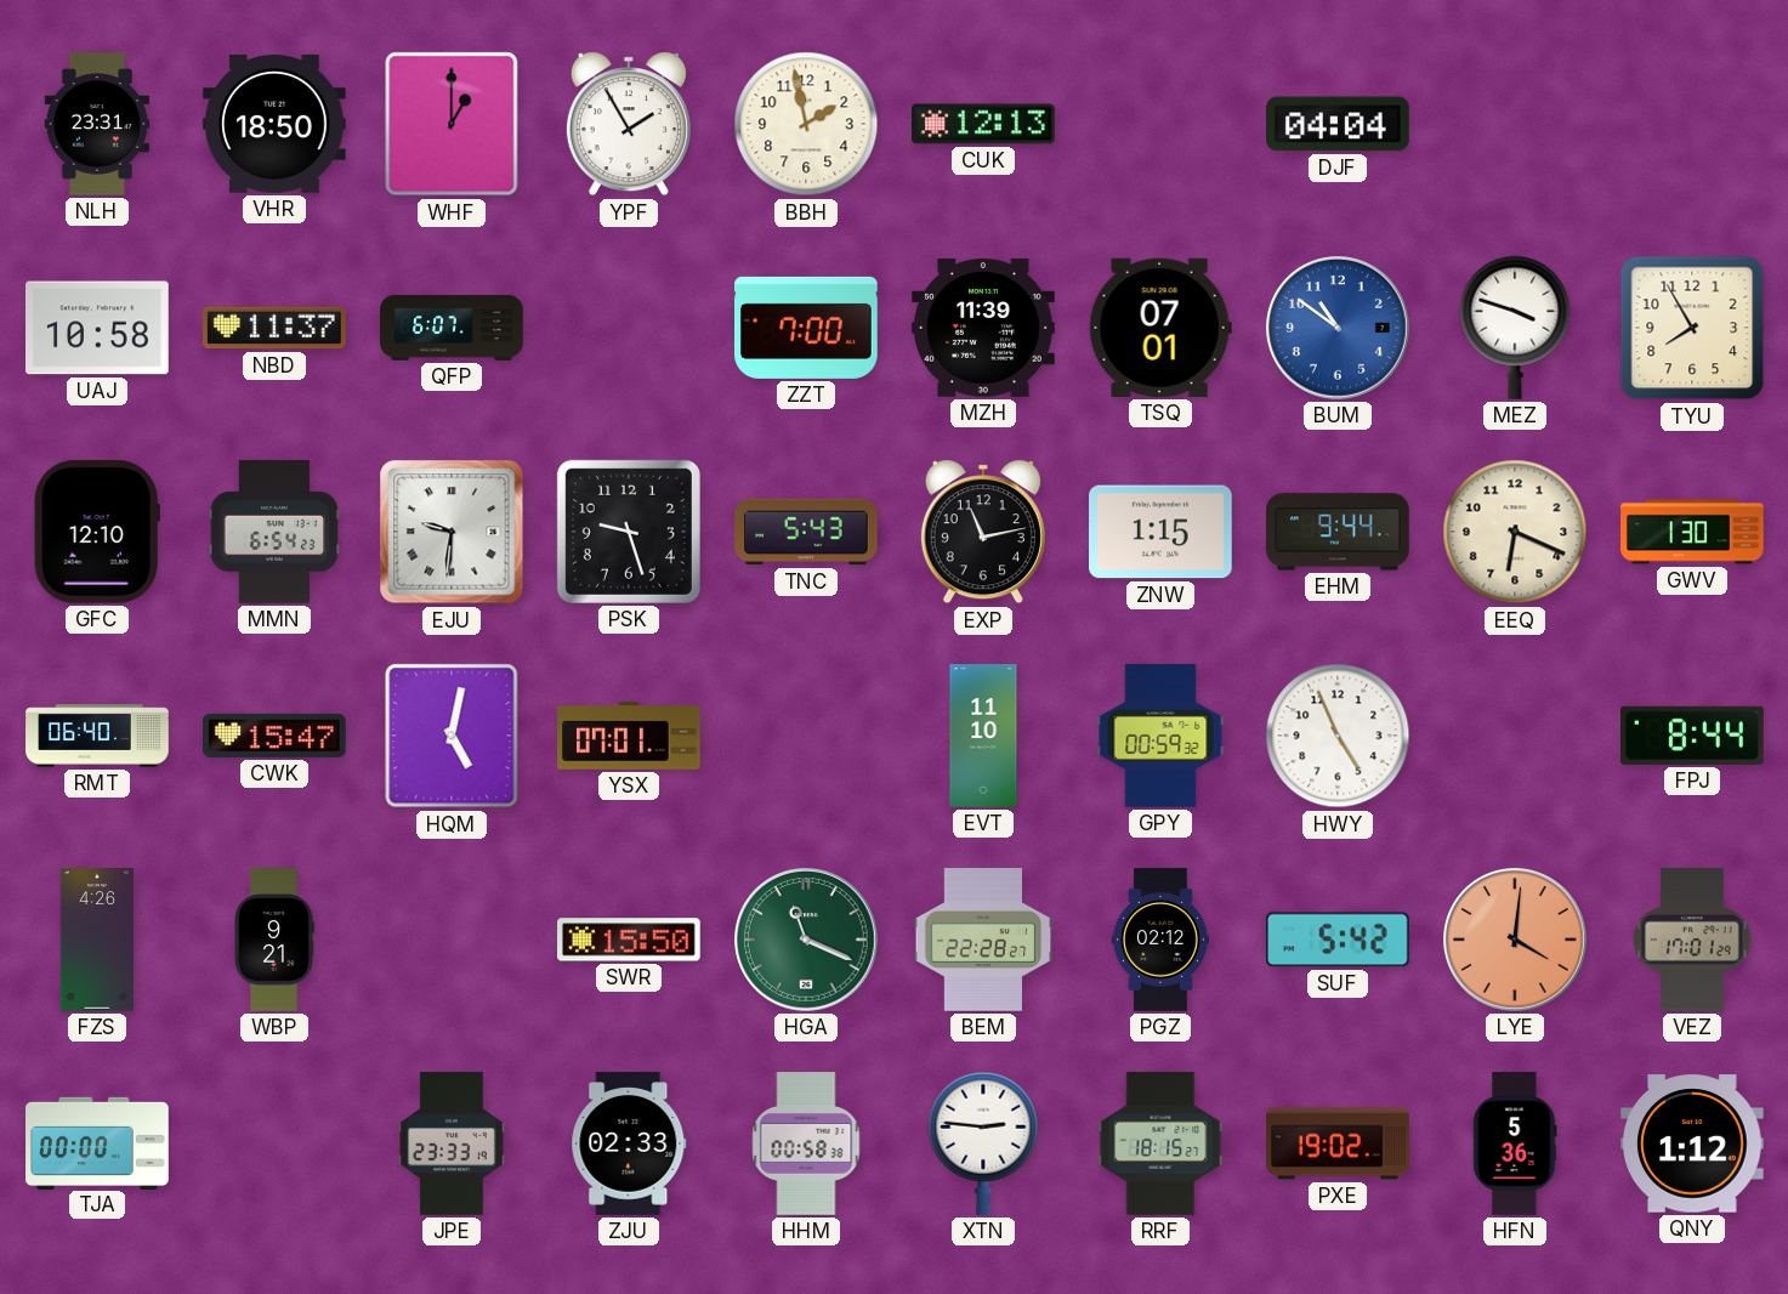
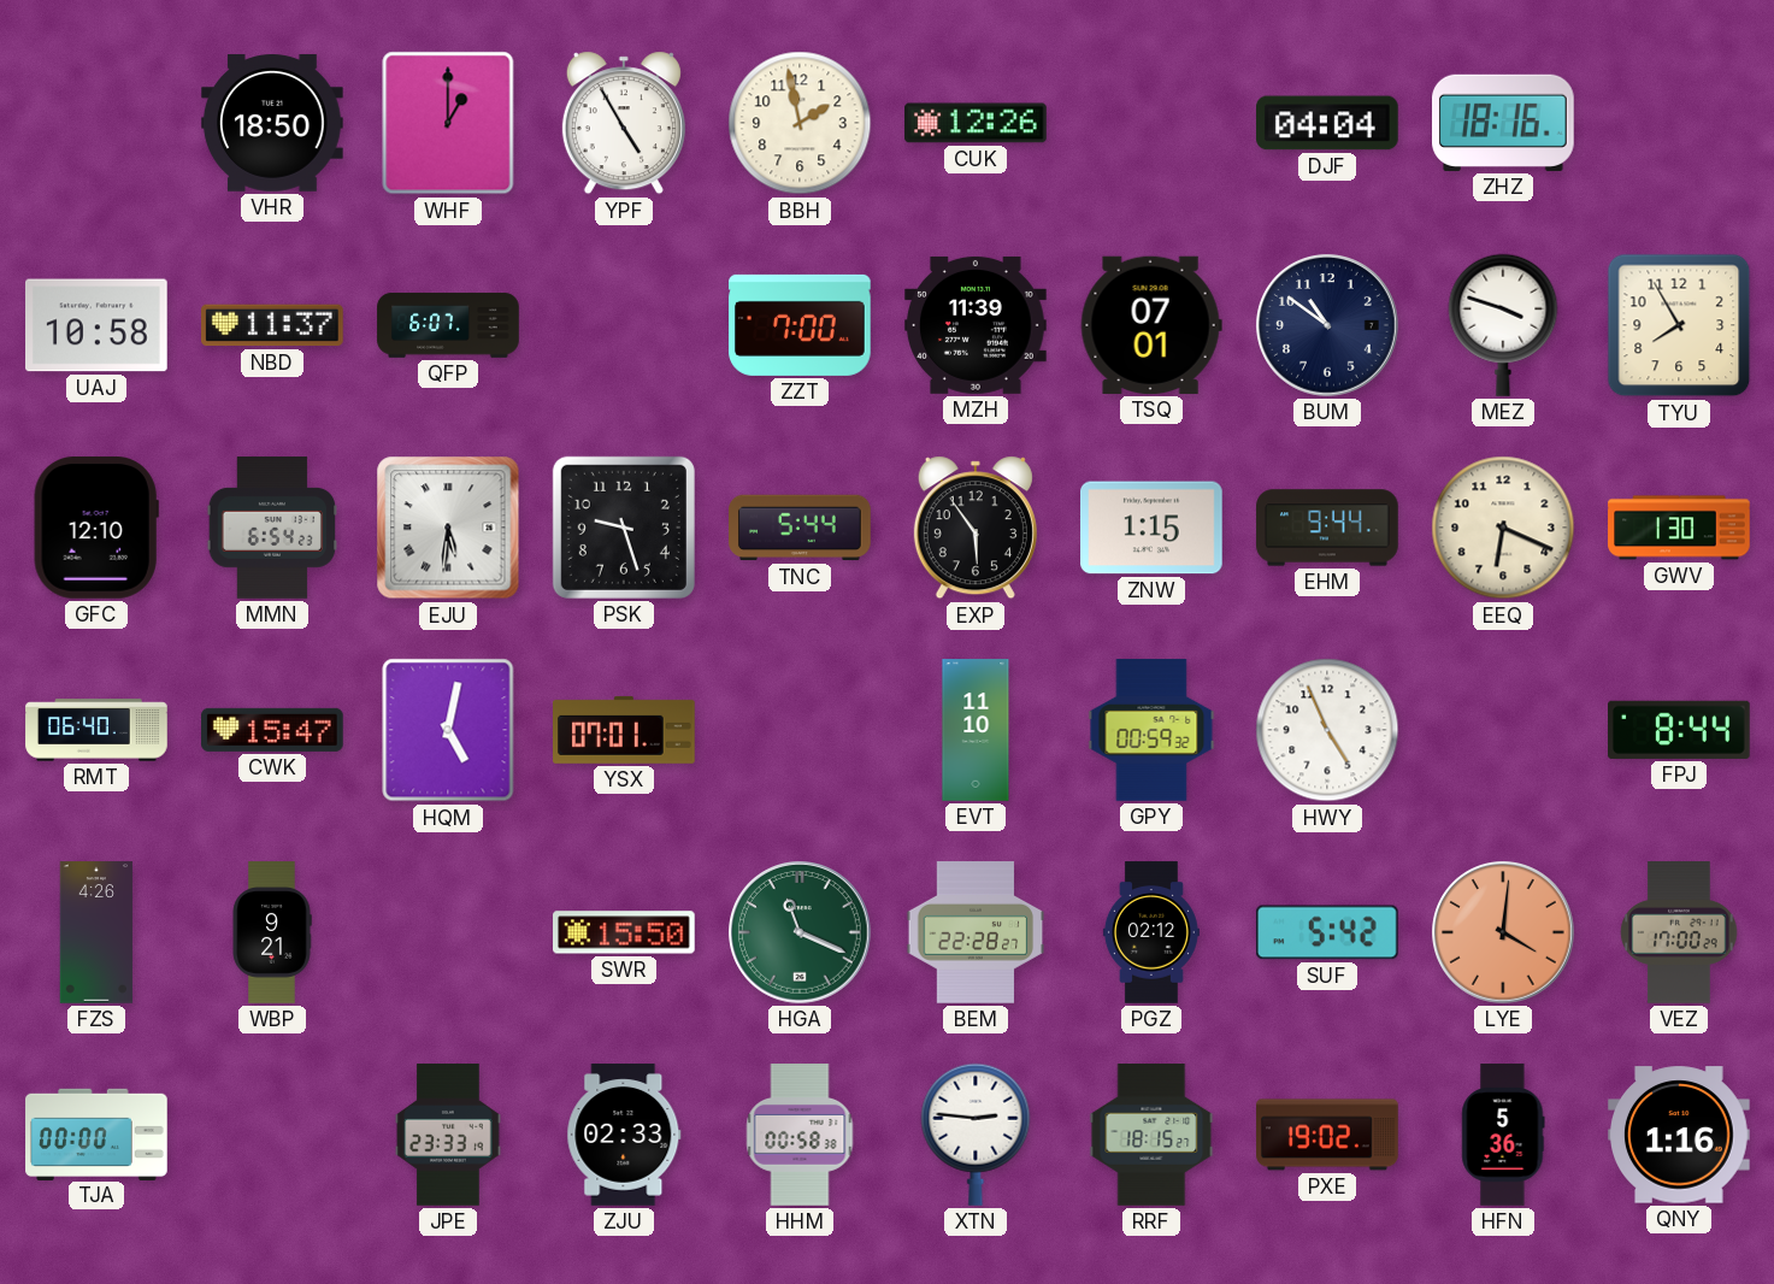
NLH: 23:31 -> none (97, 124)
YPF: 1:55 -> 4:55 (624, 123)
CUK: 12:13 -> 12:26 (976, 123)
ZHZ: none -> 18:16 (1504, 123)
BUM dial: blue -> navy (1327, 325)
EJU: 9:31 -> 5:31 (448, 528)
TNC: 5:43 -> 5:44 (800, 528)
EXP: 11:13 -> 5:54 (976, 528)
VEZ: 17:01 -> 17:00 (1679, 932)
QNY: 1:12 -> 1:16 (1680, 1135)
